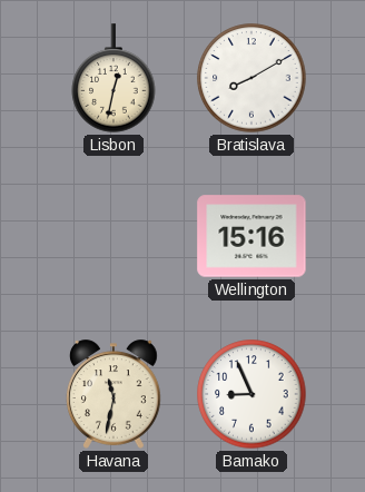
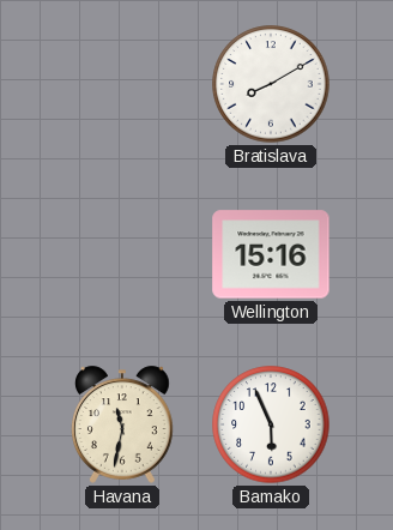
Lisbon: 12:32 -> none (114, 78)
Bamako: 8:56 -> 5:56 (271, 424)
